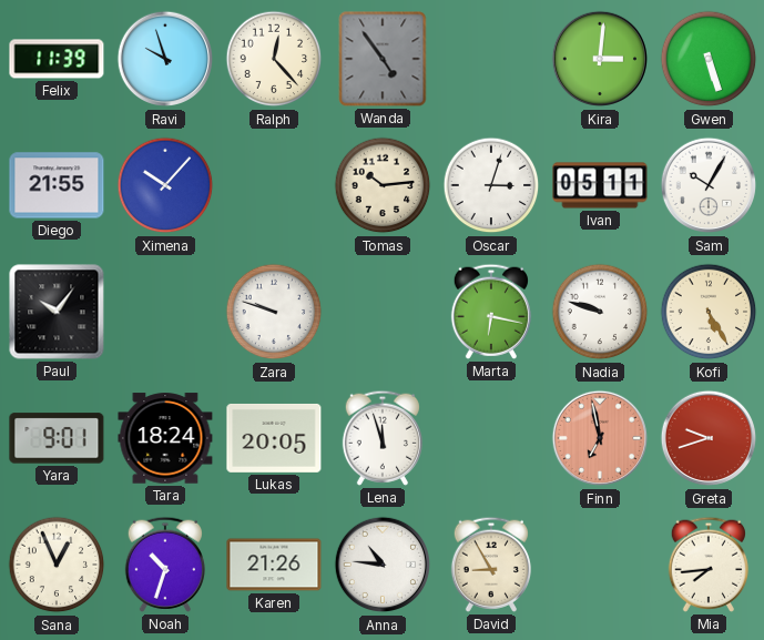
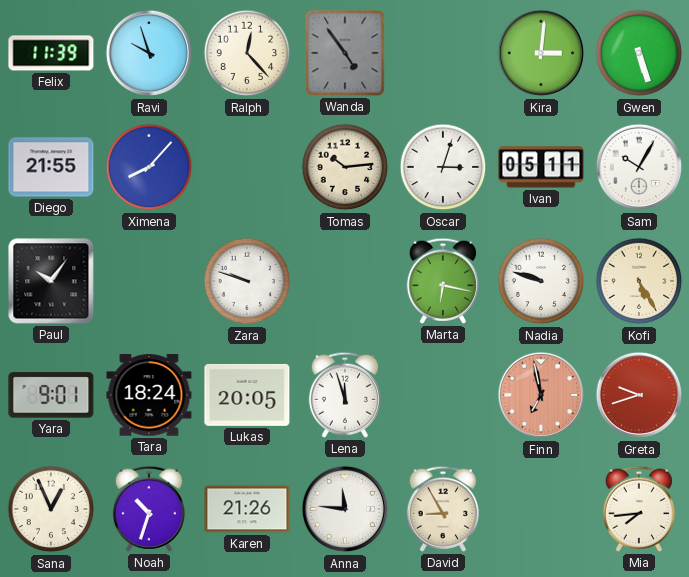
Ximena: 10:07 -> 8:07 (149, 167)
Anna: 10:46 -> 11:46 (345, 509)
